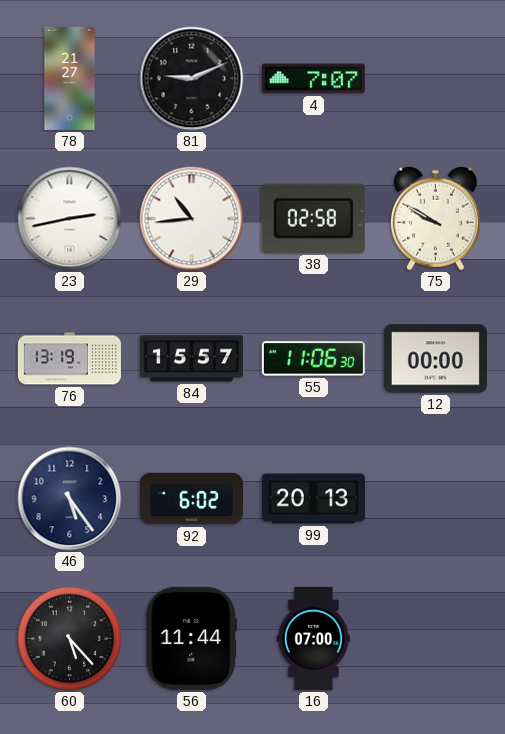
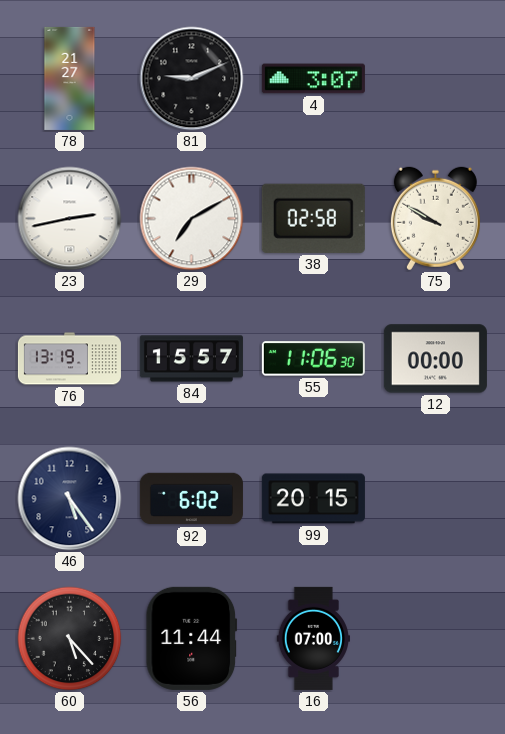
4: 7:07 -> 3:07 (313, 79)
29: 10:44 -> 7:10 (192, 219)
99: 20:13 -> 20:15 (313, 499)
